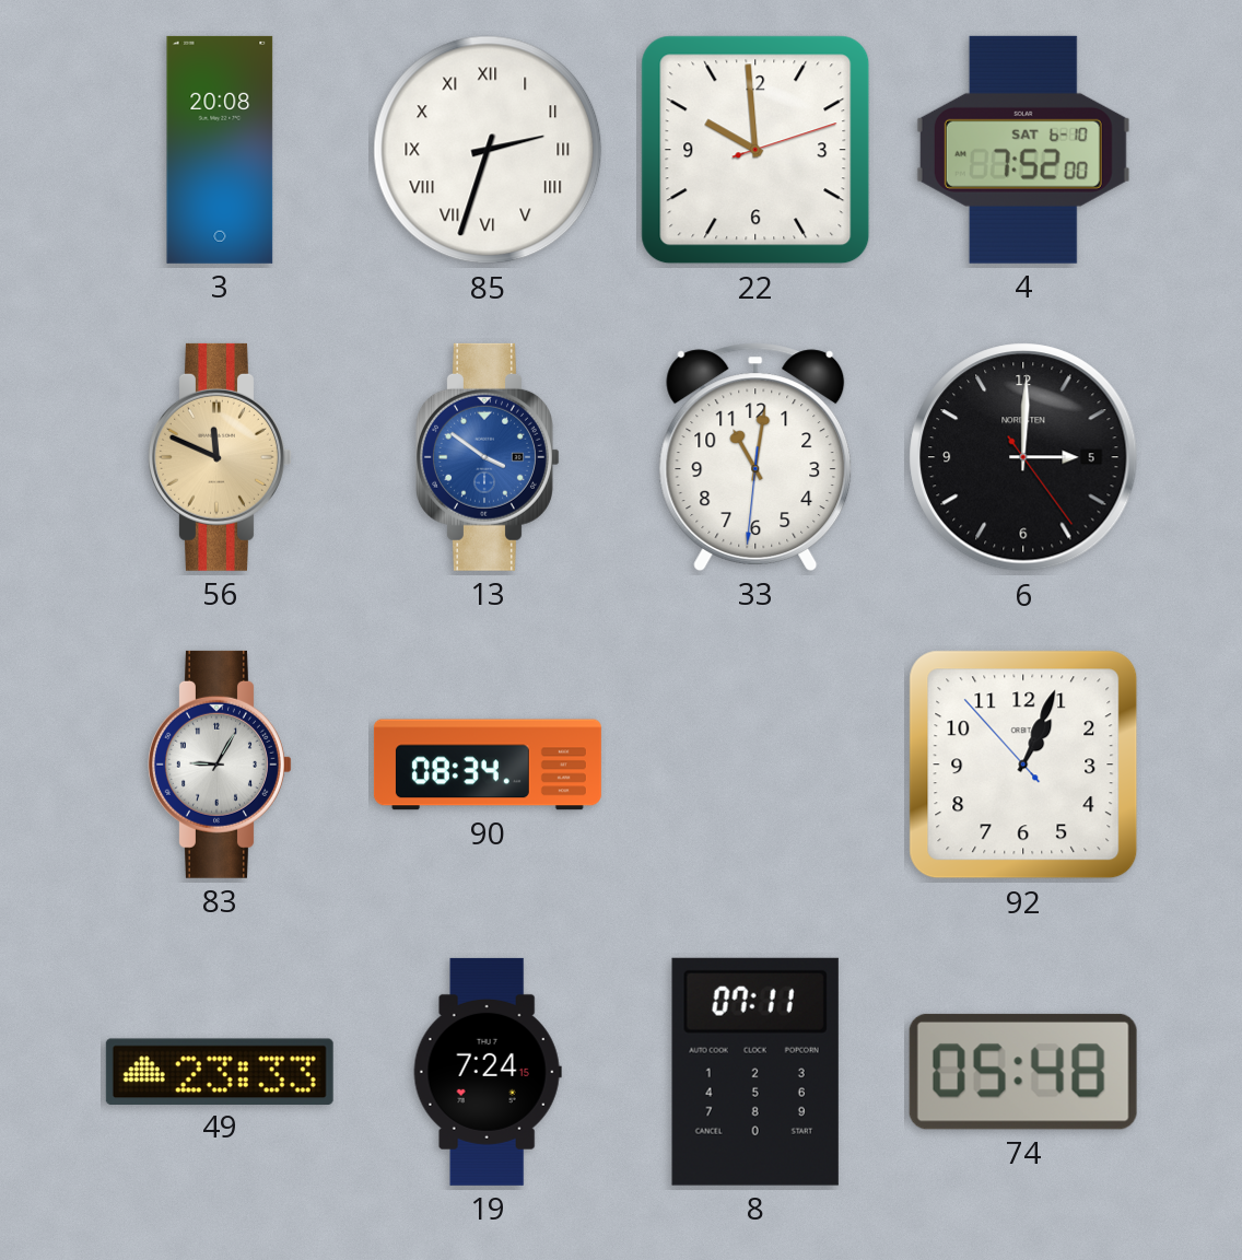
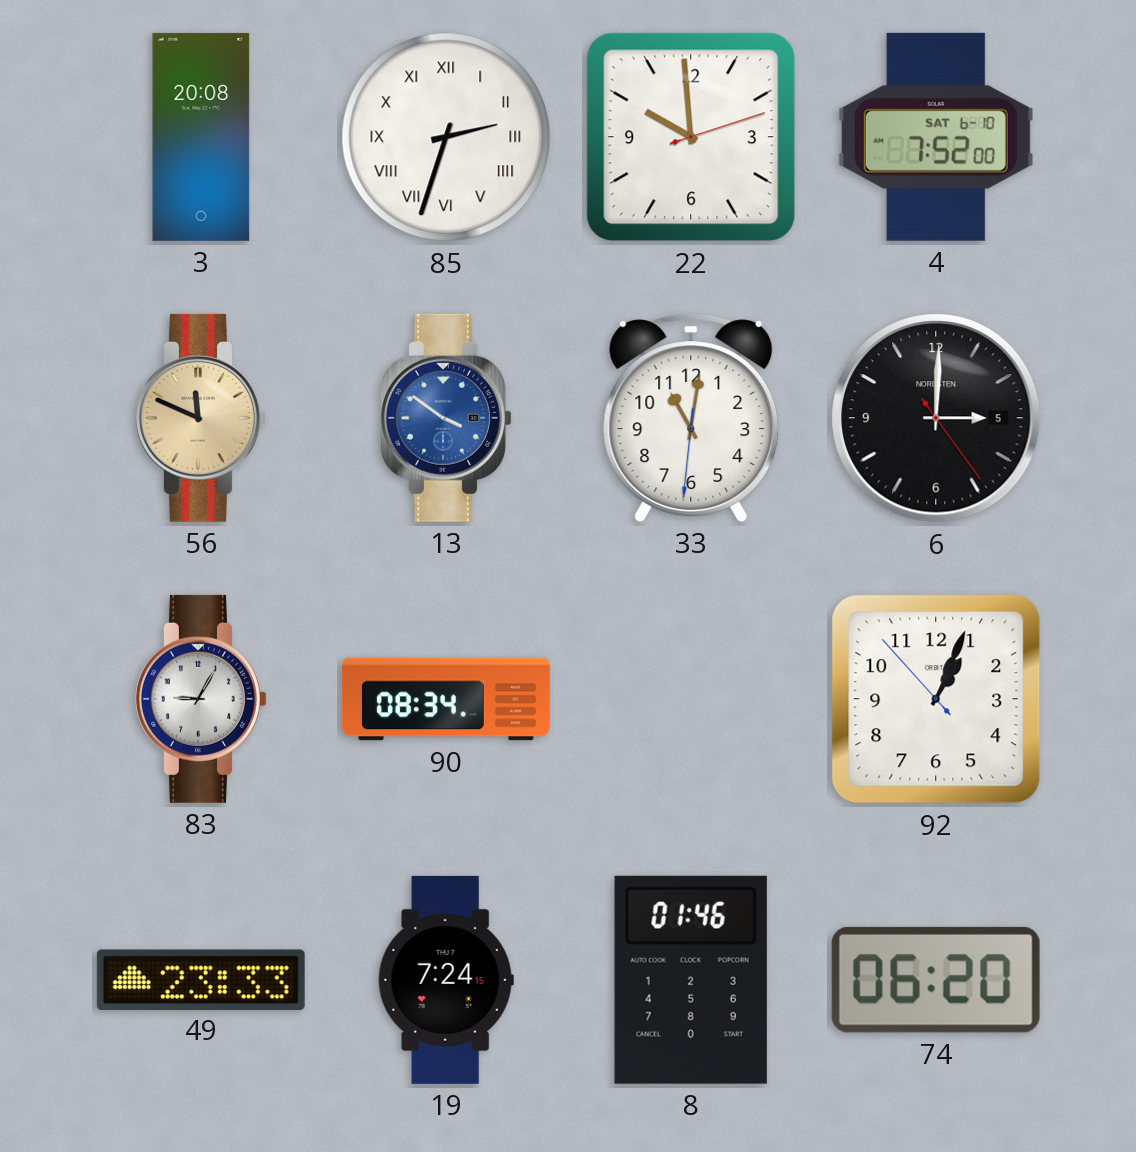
8: 07:11 -> 01:46 (691, 980)
74: 05:48 -> 06:20 (936, 980)
